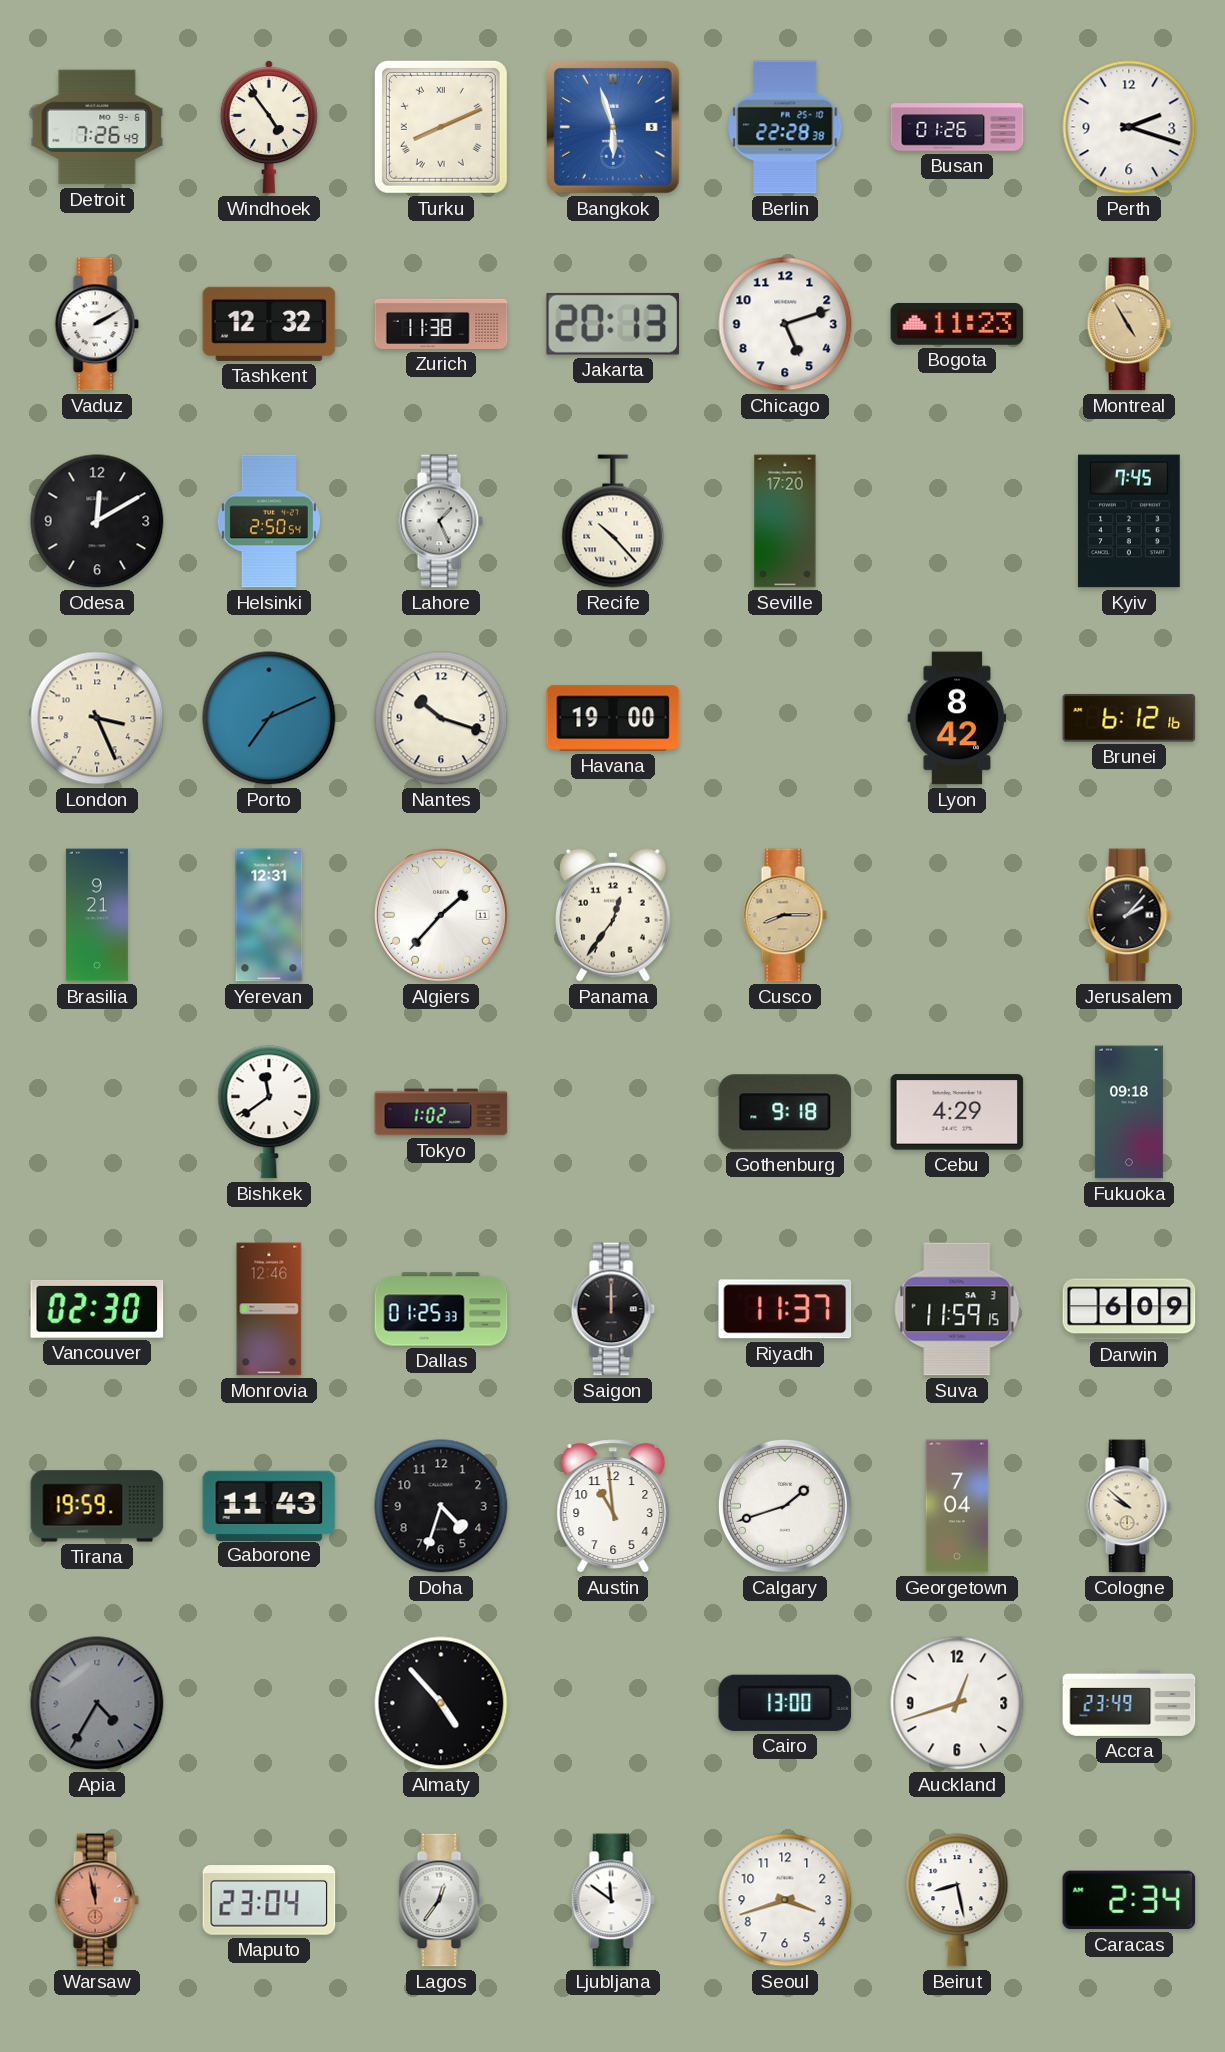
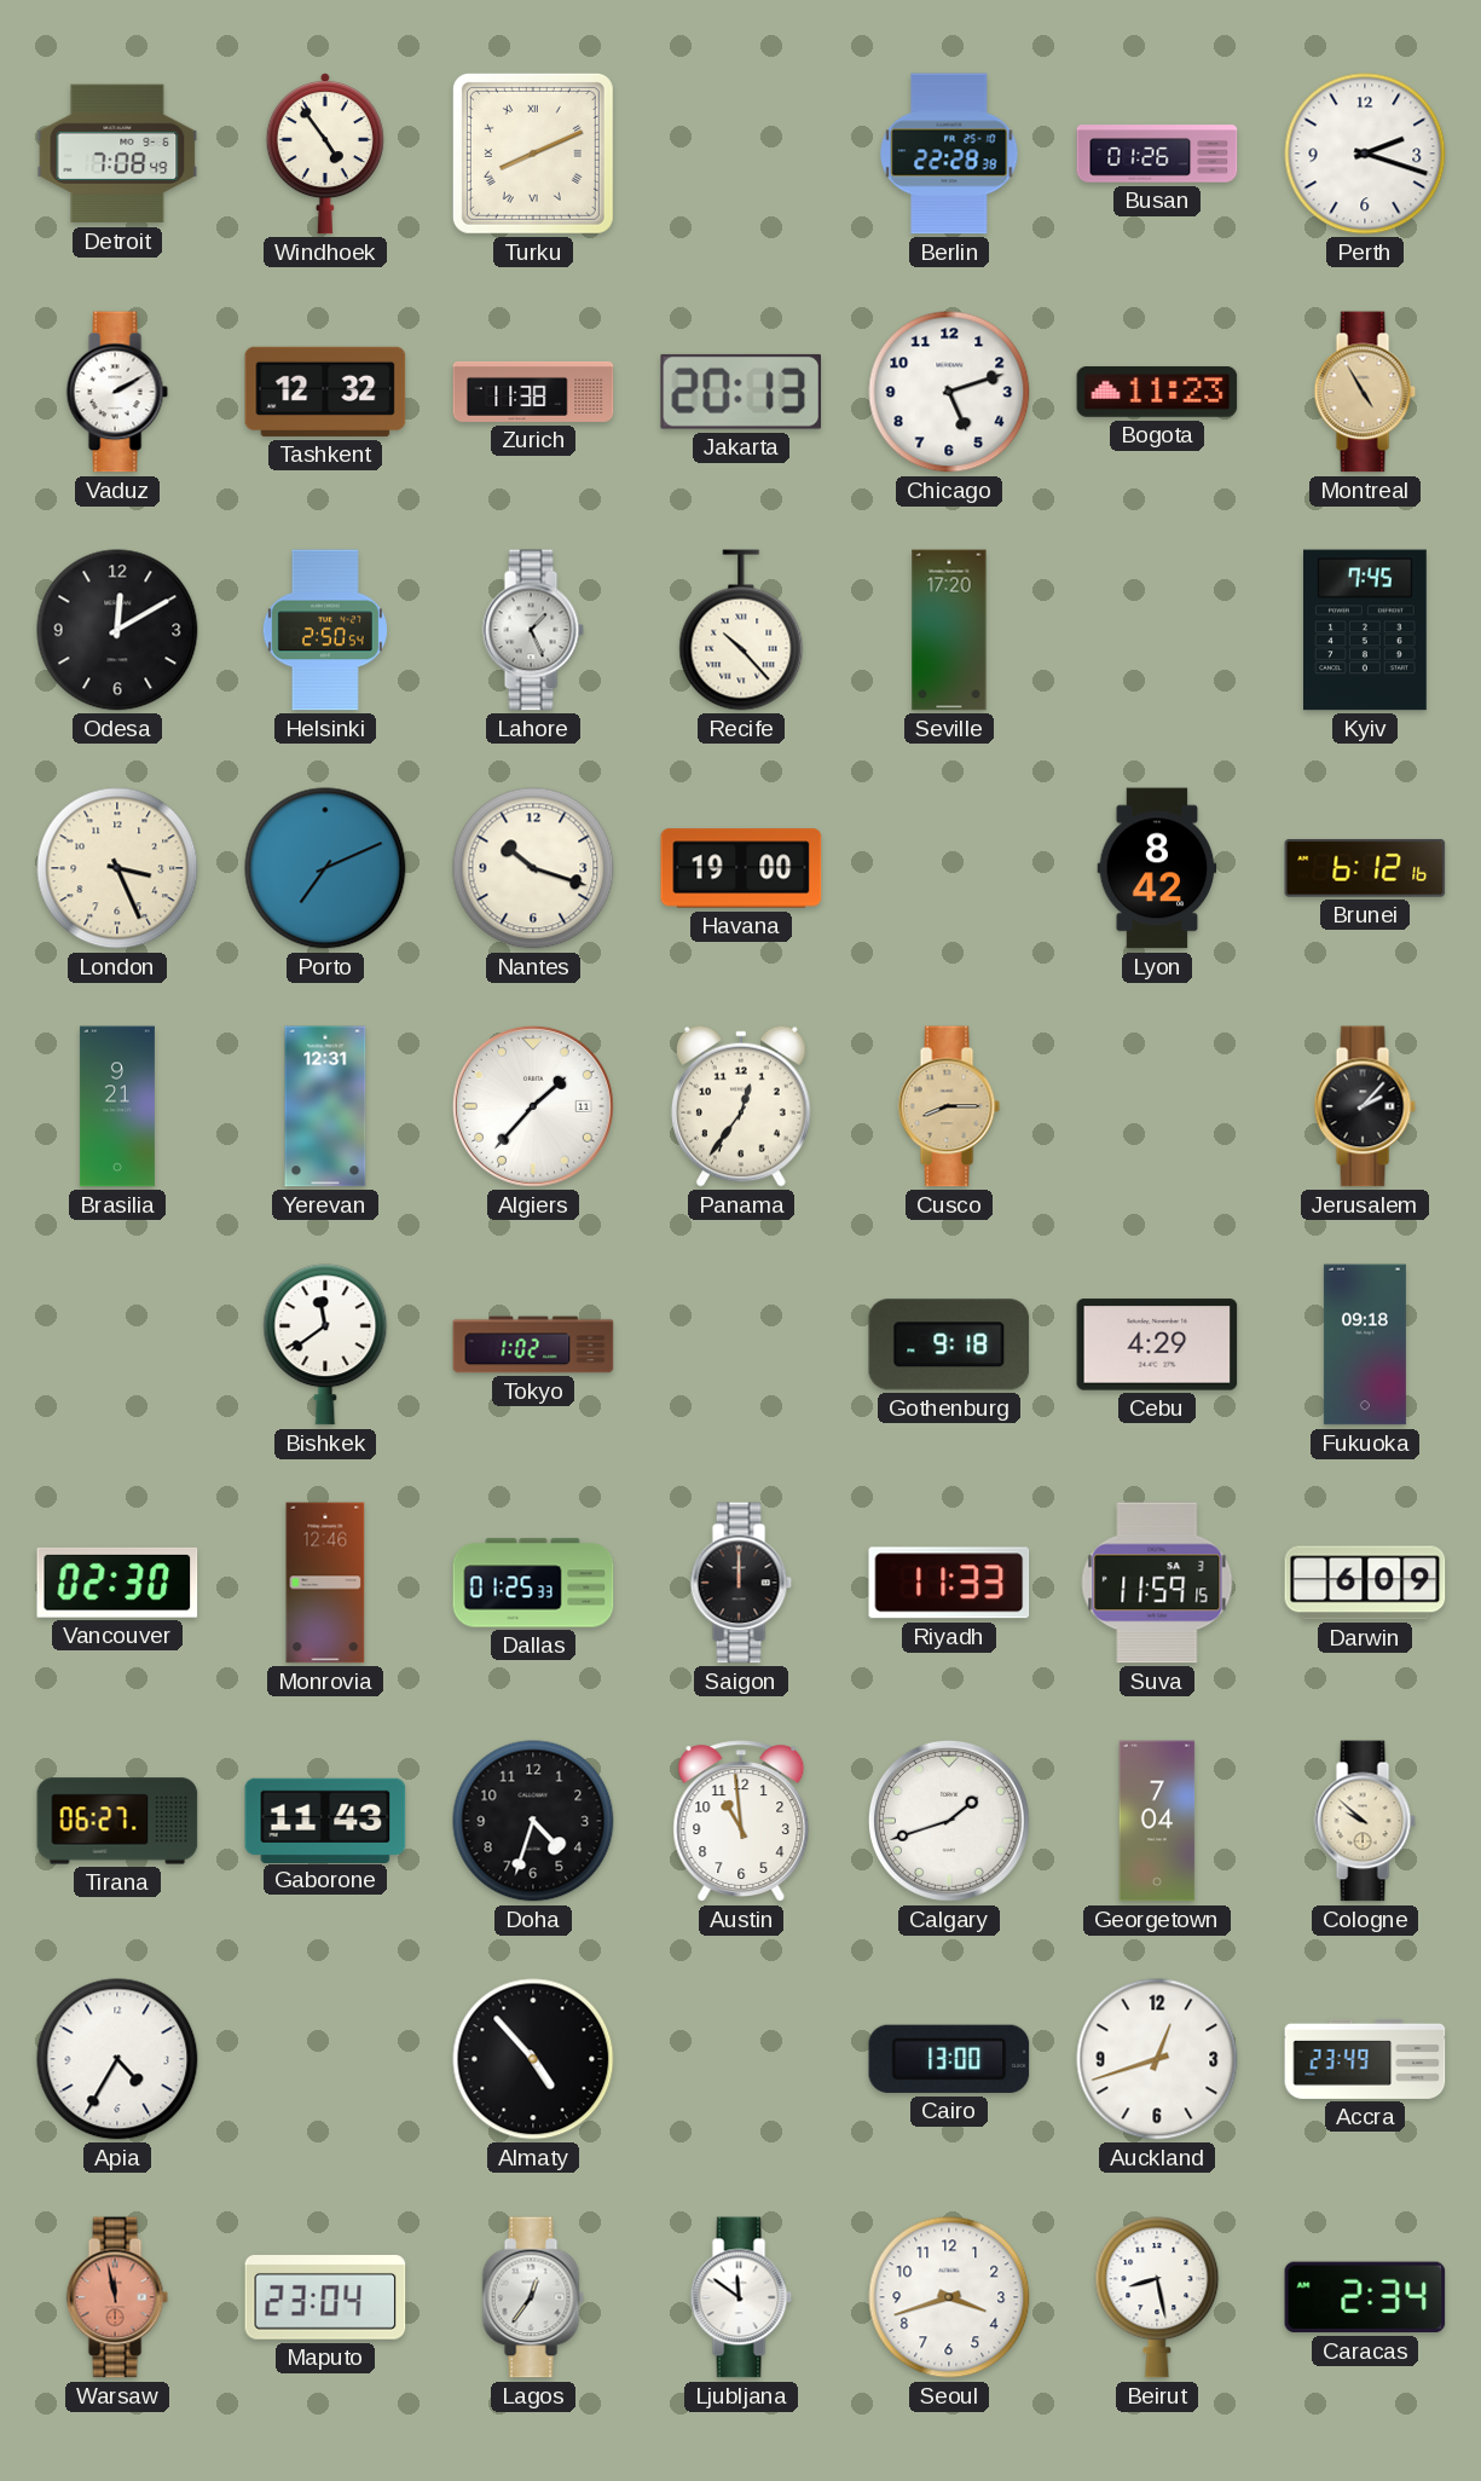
Detroit: 7:26 -> 7:08 (117, 154)
Bangkok: 5:57 -> none (614, 128)
Riyadh: 11:37 -> 11:33 (949, 1583)
Tirana: 19:59 -> 06:27 (117, 1821)
Apia dial: grey -> white (117, 2059)
